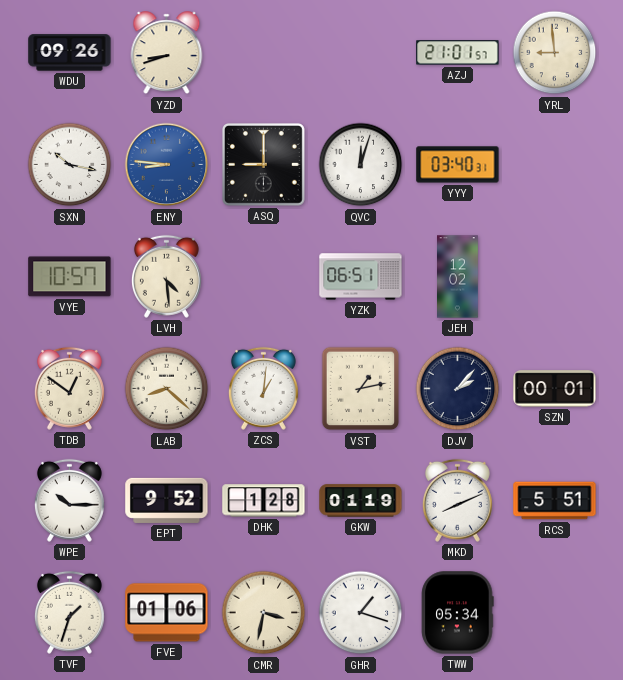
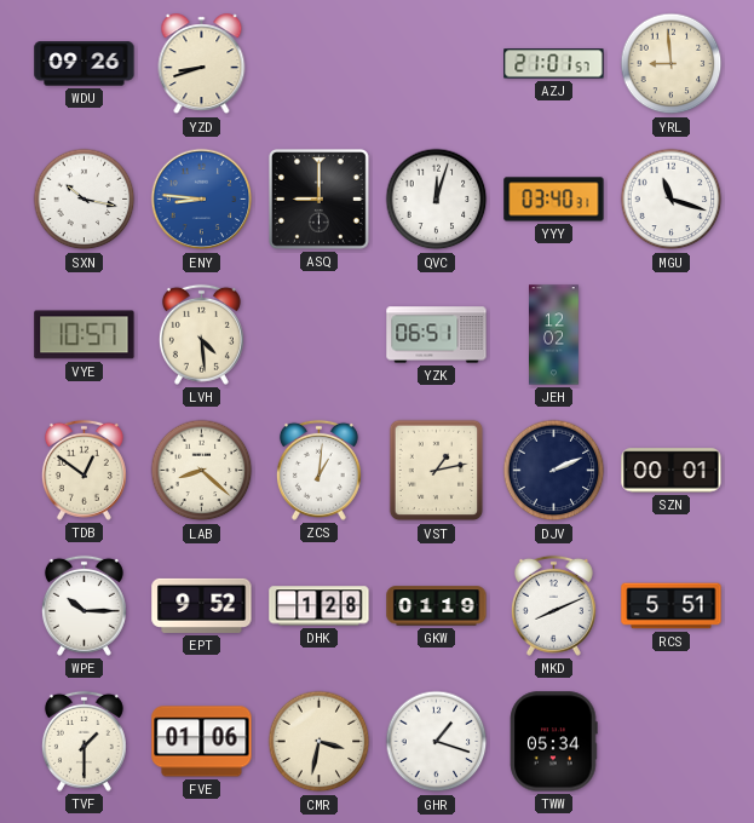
MGU: none -> 11:18 (672, 200)
DJV: 2:07 -> 2:11 (554, 471)
TVF: 1:33 -> 1:30 (84, 741)
